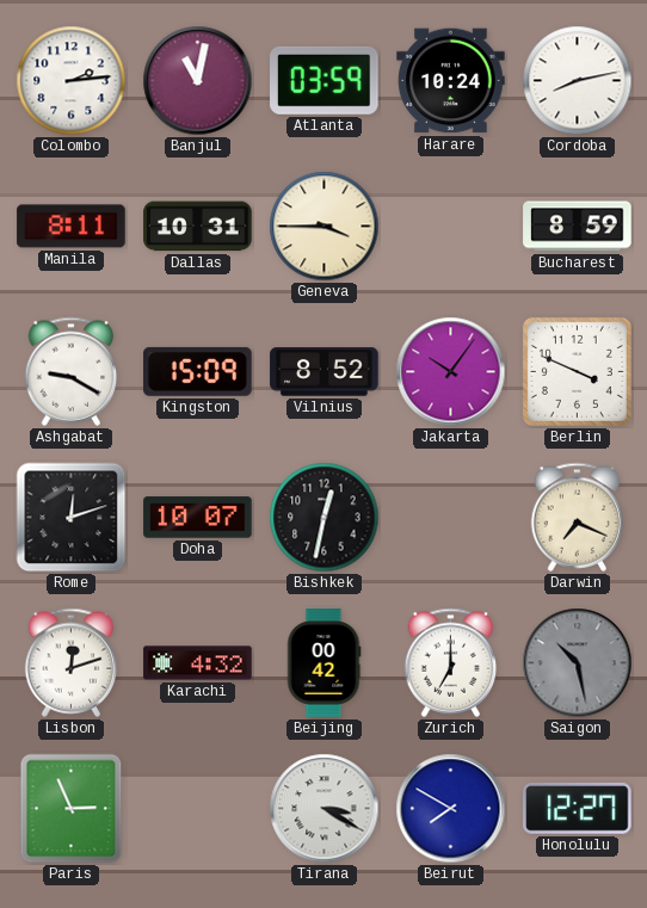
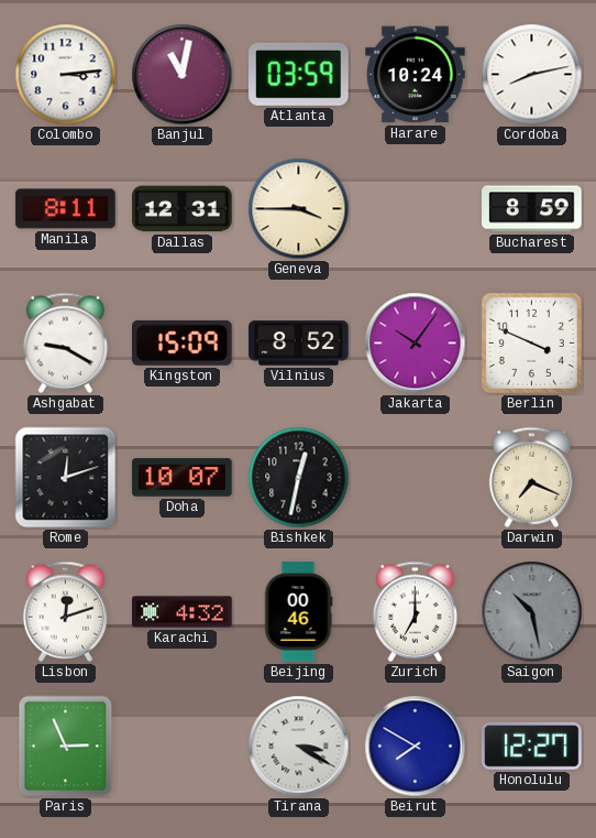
Colombo: 2:14 -> 3:14 (66, 75)
Dallas: 10:31 -> 12:31 (183, 209)
Beijing: 00:42 -> 00:46 (298, 612)
